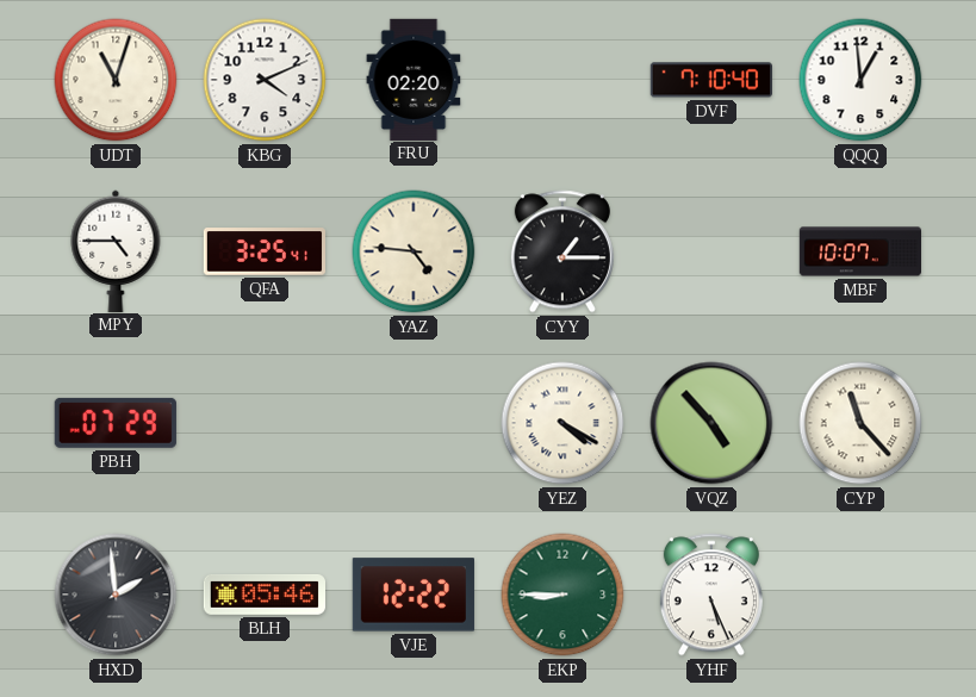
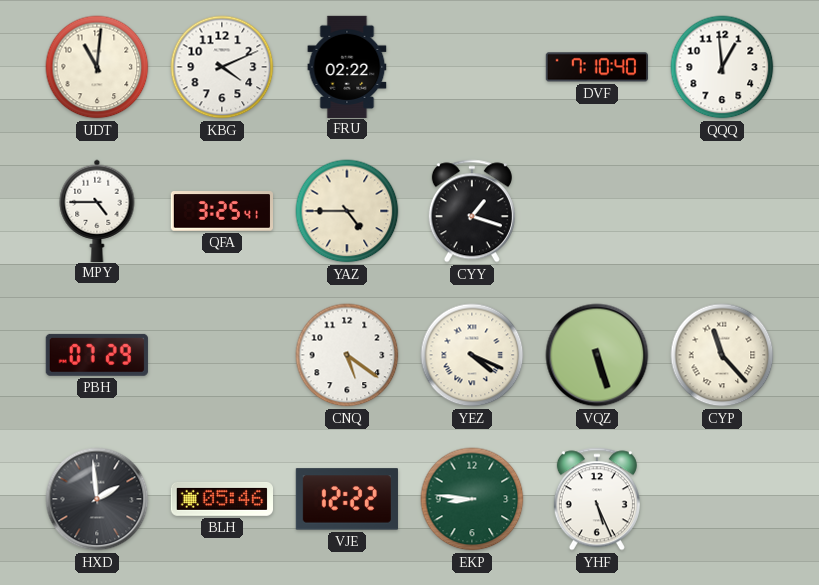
UDT: 11:03 -> 11:01 (97, 67)
FRU: 02:20 -> 02:22 (347, 66)
YAZ: 4:46 -> 4:45 (347, 211)
CYY: 1:15 -> 1:18 (472, 211)
MBF: 10:07 -> none (859, 251)
CNQ: none -> 5:21 (347, 355)
YEZ: 4:20 -> 4:19 (472, 355)
VQZ: 4:53 -> 5:27 (597, 355)
EKP: 8:45 -> 8:46 (472, 499)
